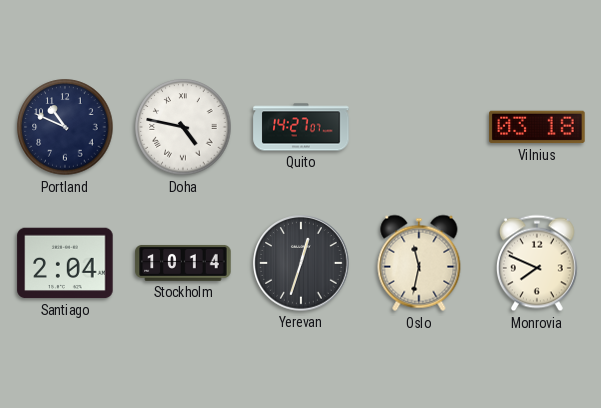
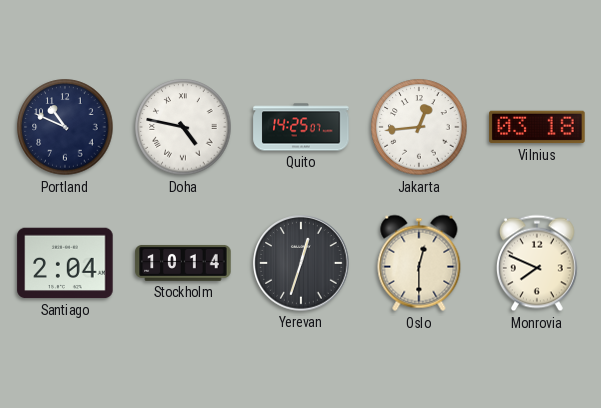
Quito: 14:27 -> 14:25 (301, 127)
Jakarta: none -> 12:44 (419, 127)
Oslo: 11:32 -> 12:30 (419, 263)
